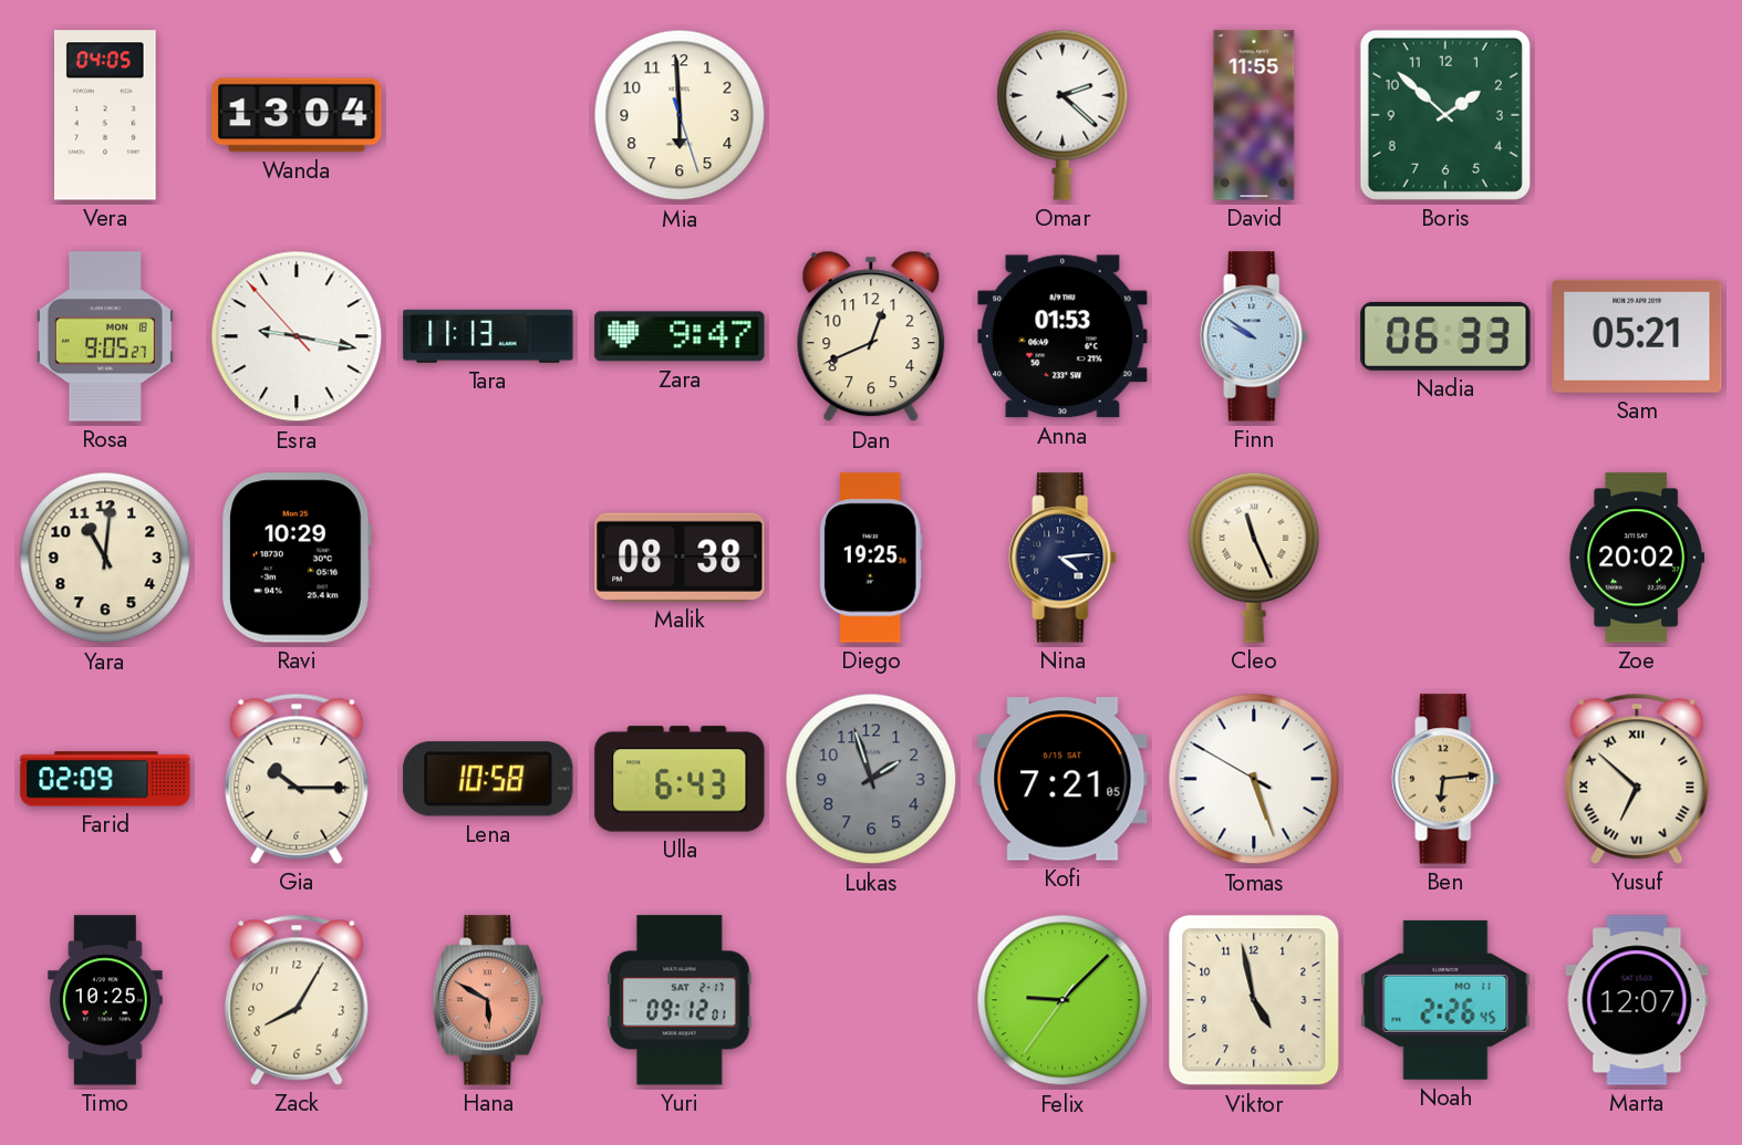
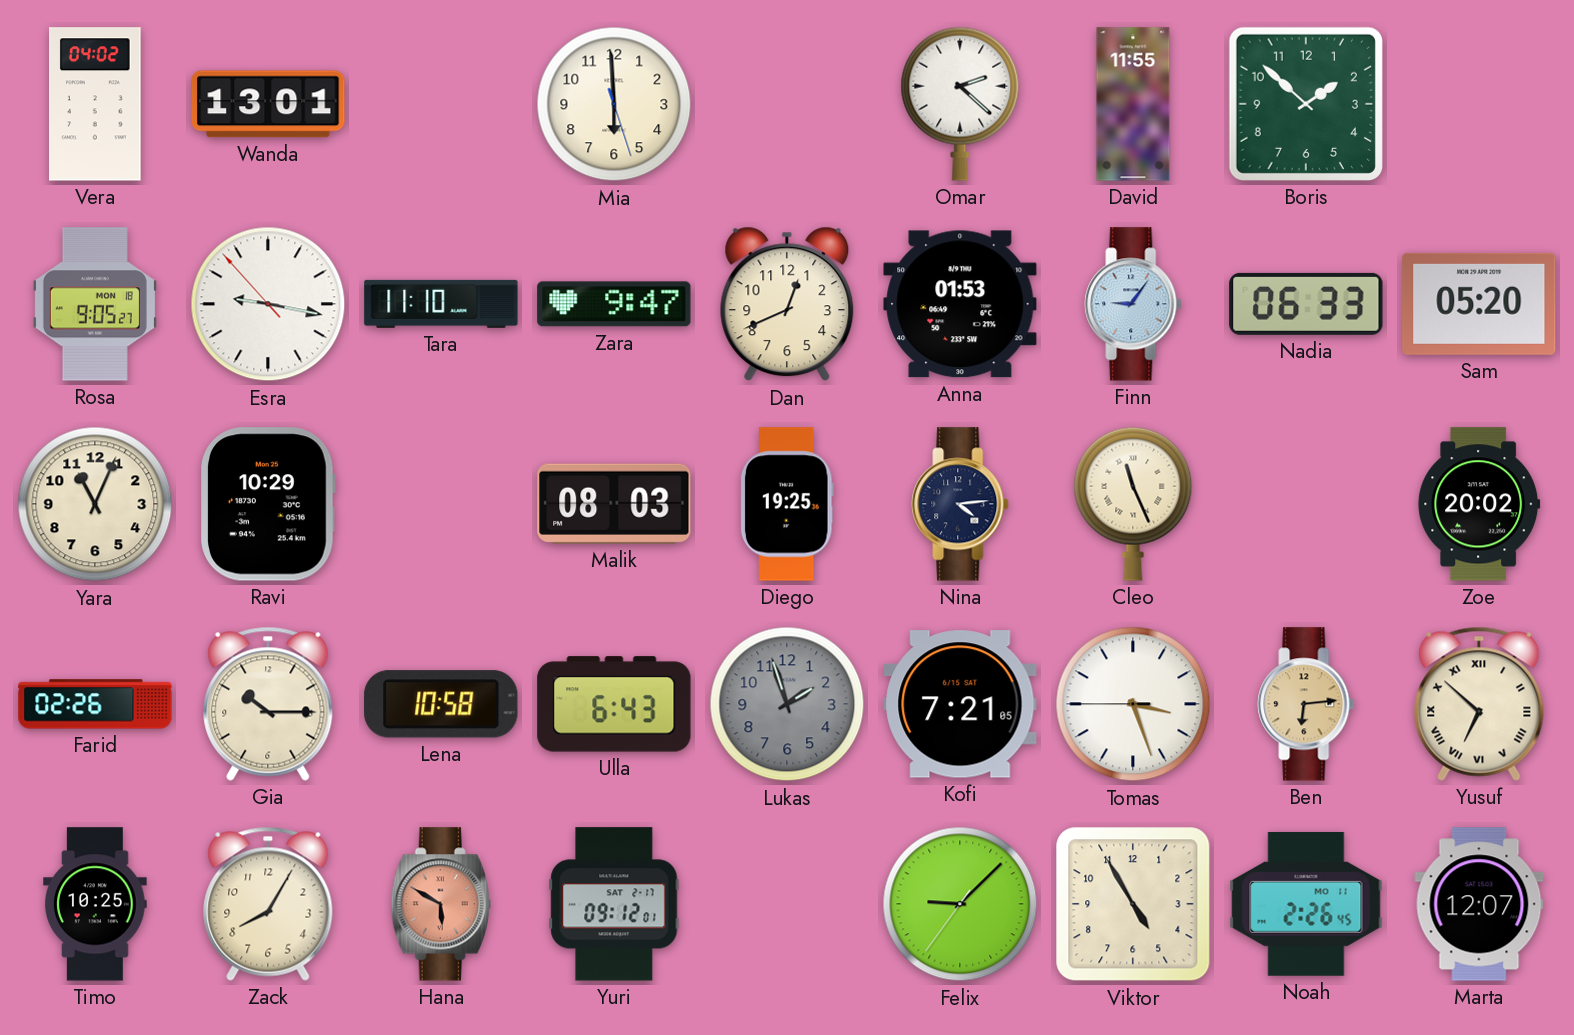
Vera: 04:05 -> 04:02 (96, 104)
Wanda: 13:04 -> 13:01 (268, 104)
Tara: 11:13 -> 11:10 (441, 304)
Finn: 9:51 -> 9:06 (1133, 304)
Sam: 05:21 -> 05:20 (1479, 304)
Yara: 11:01 -> 11:04 (95, 504)
Malik: 08:38 -> 08:03 (614, 504)
Farid: 02:09 -> 02:26 (95, 704)
Tomas: 5:26 -> 3:26 (1133, 704)
Viktor: 4:58 -> 4:55 (1133, 904)
